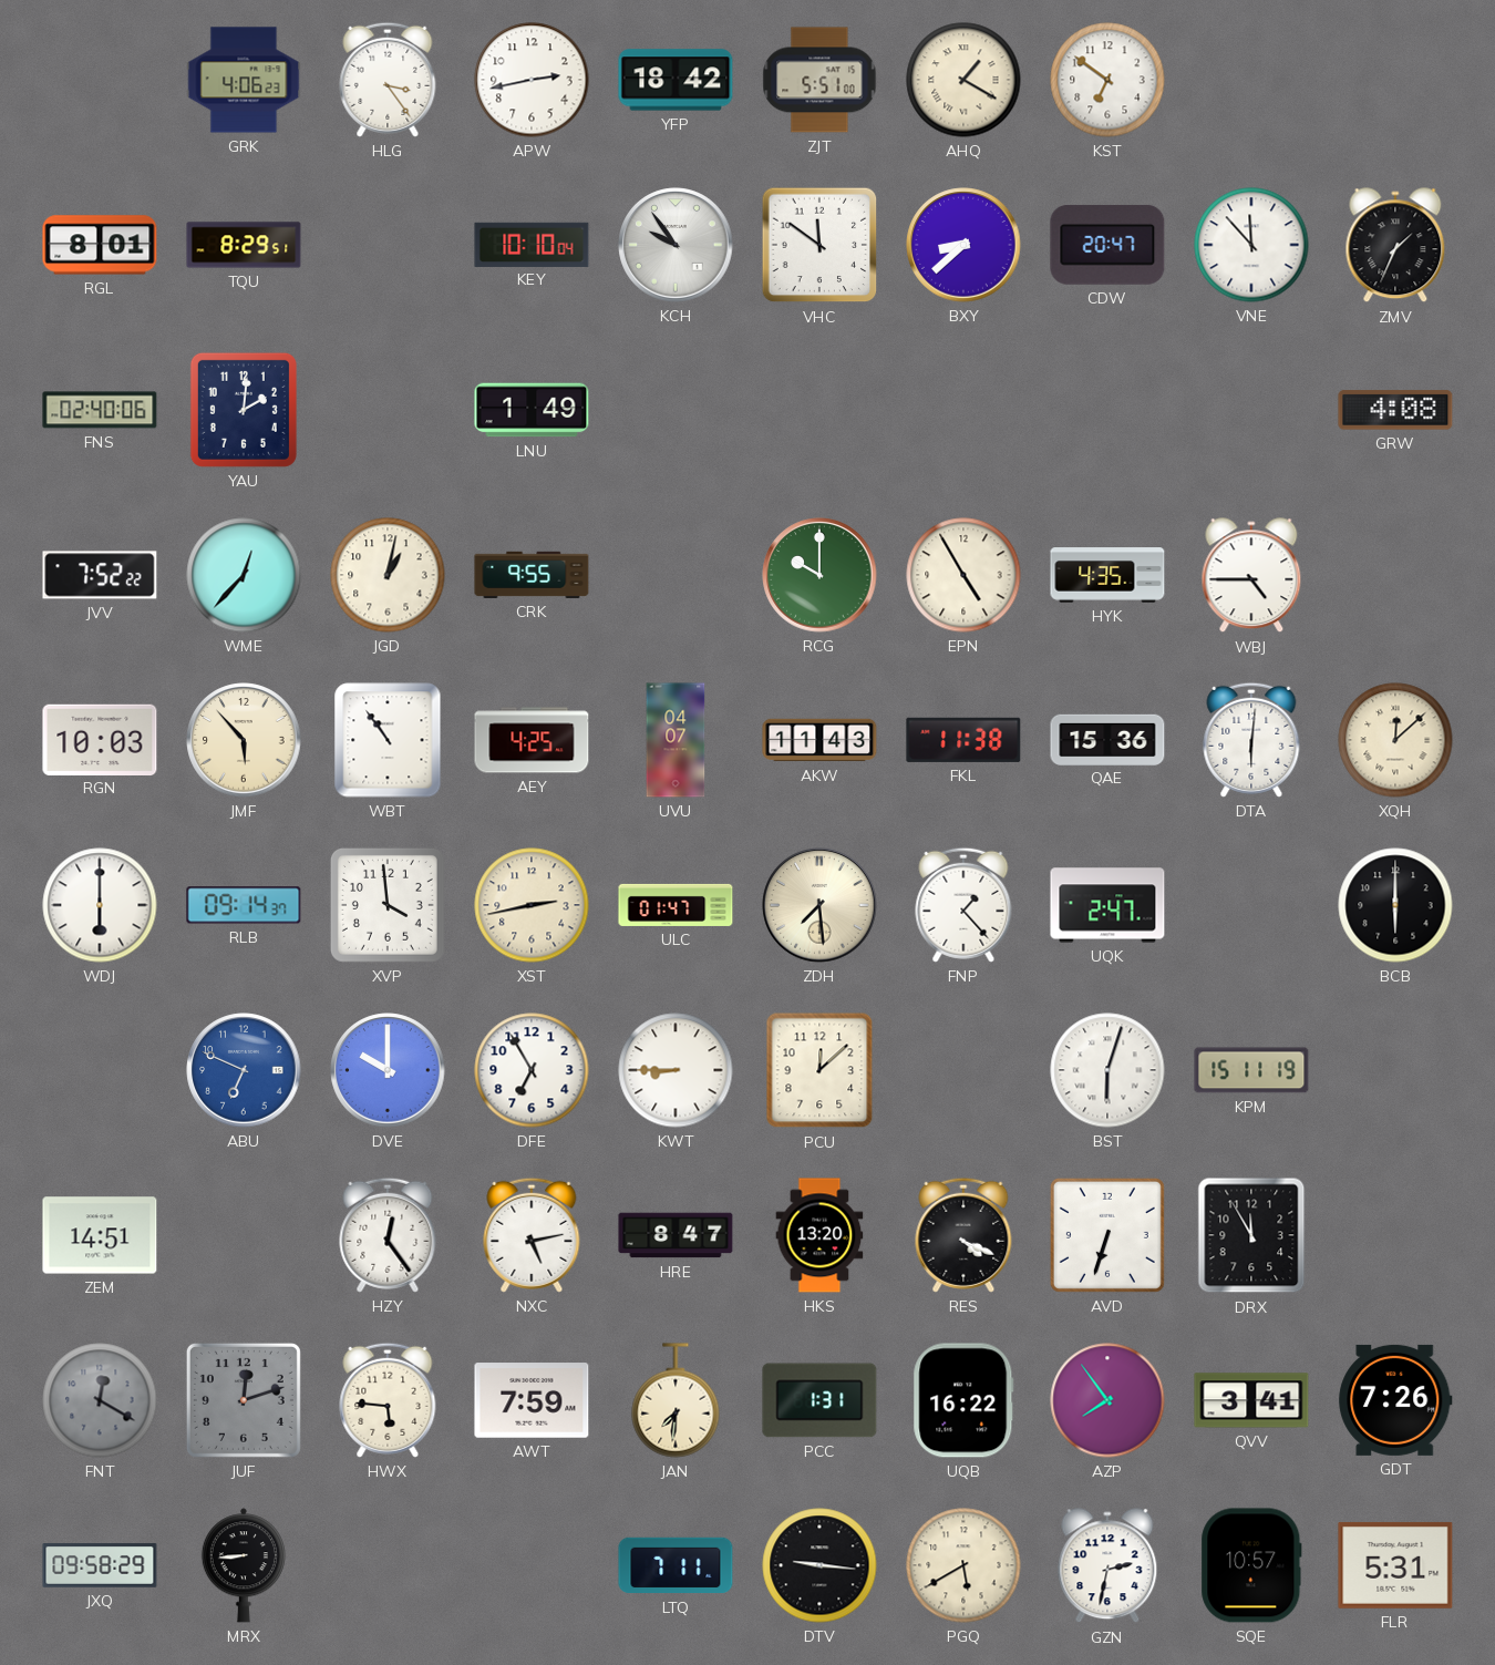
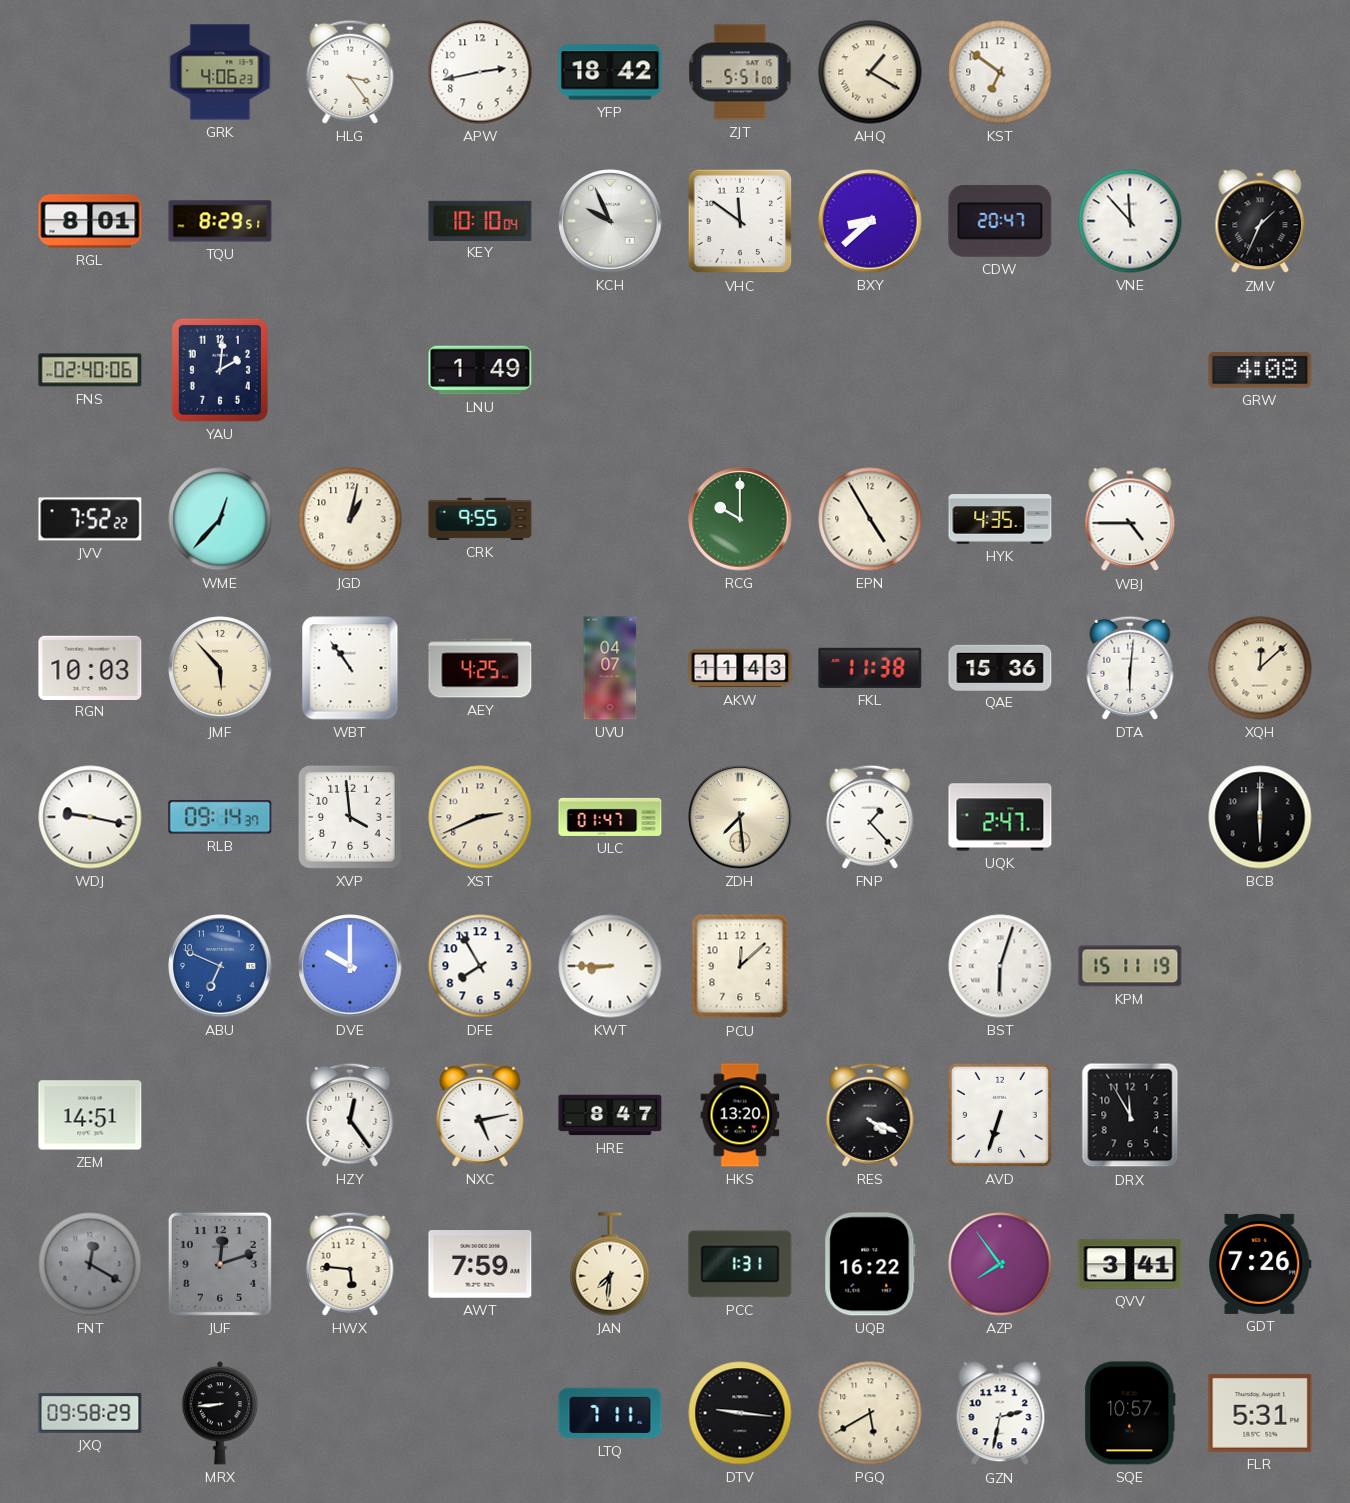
KCH: 9:54 -> 9:56 (610, 221)
WDJ: 6:00 -> 9:17 (90, 817)
XST: 2:43 -> 2:41 (480, 817)
DFE: 6:55 -> 7:55 (480, 966)
